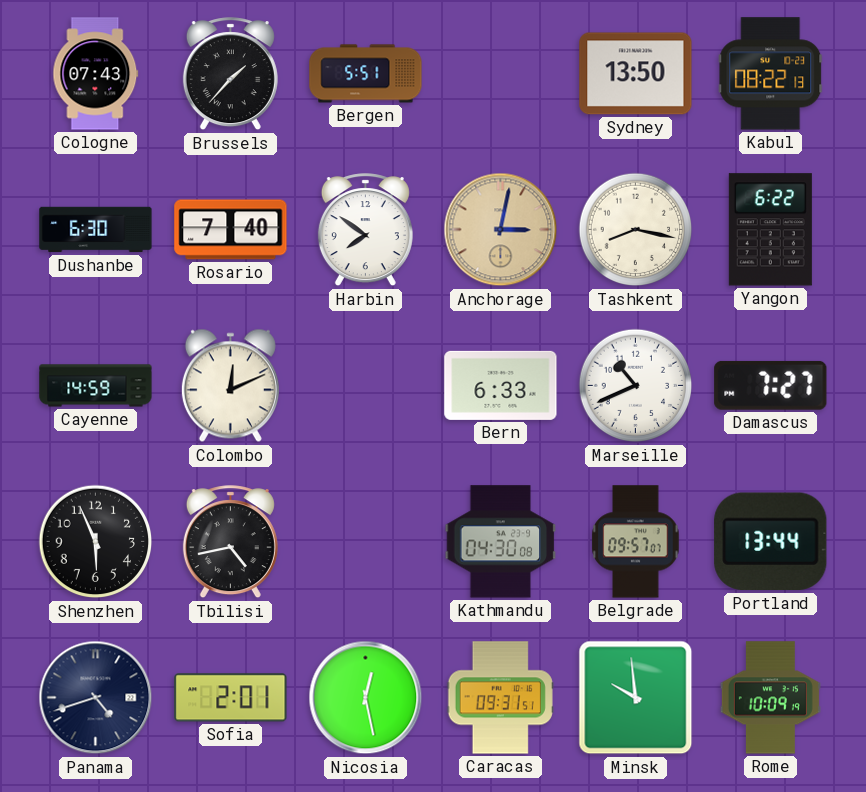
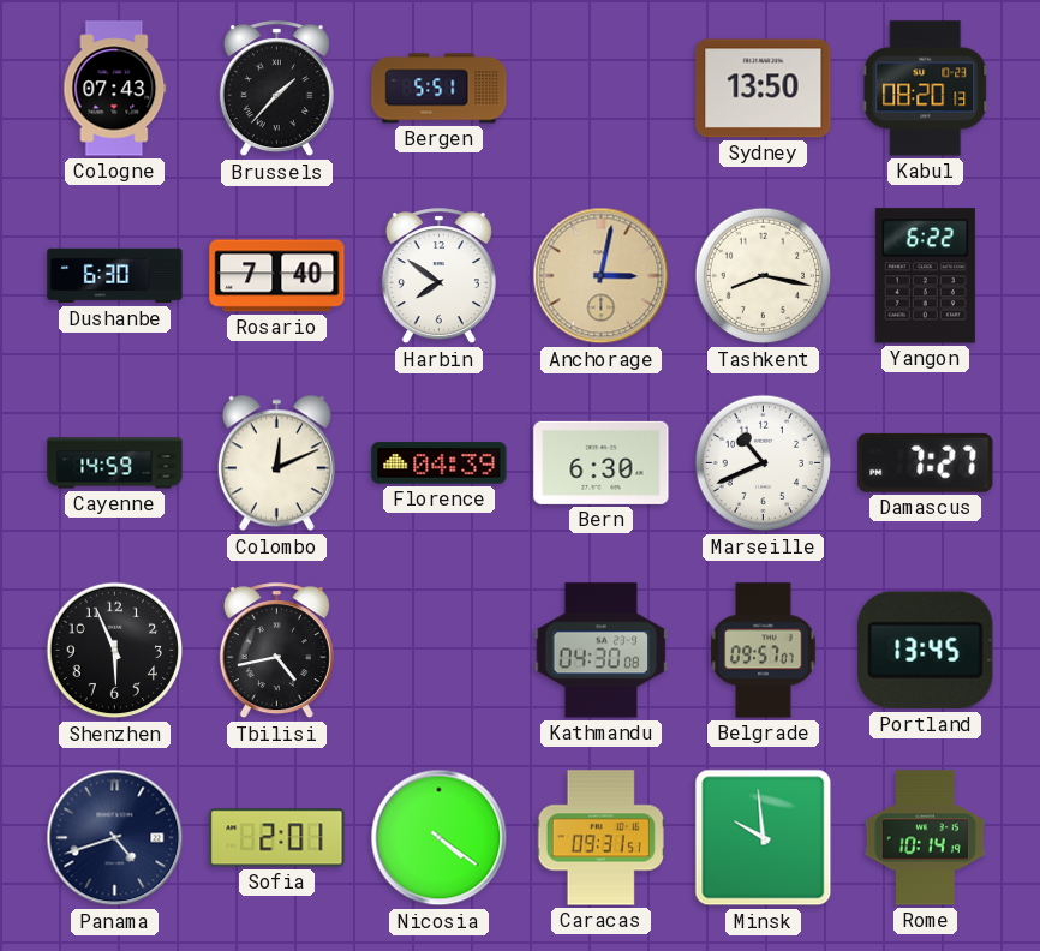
Kabul: 08:22 -> 08:20 (926, 89)
Florence: none -> 04:39 (440, 463)
Bern: 6:33 -> 6:30 (602, 462)
Portland: 13:44 -> 13:45 (926, 651)
Nicosia: 12:28 -> 4:21 (440, 838)
Rome: 10:09 -> 10:14 (925, 838)
